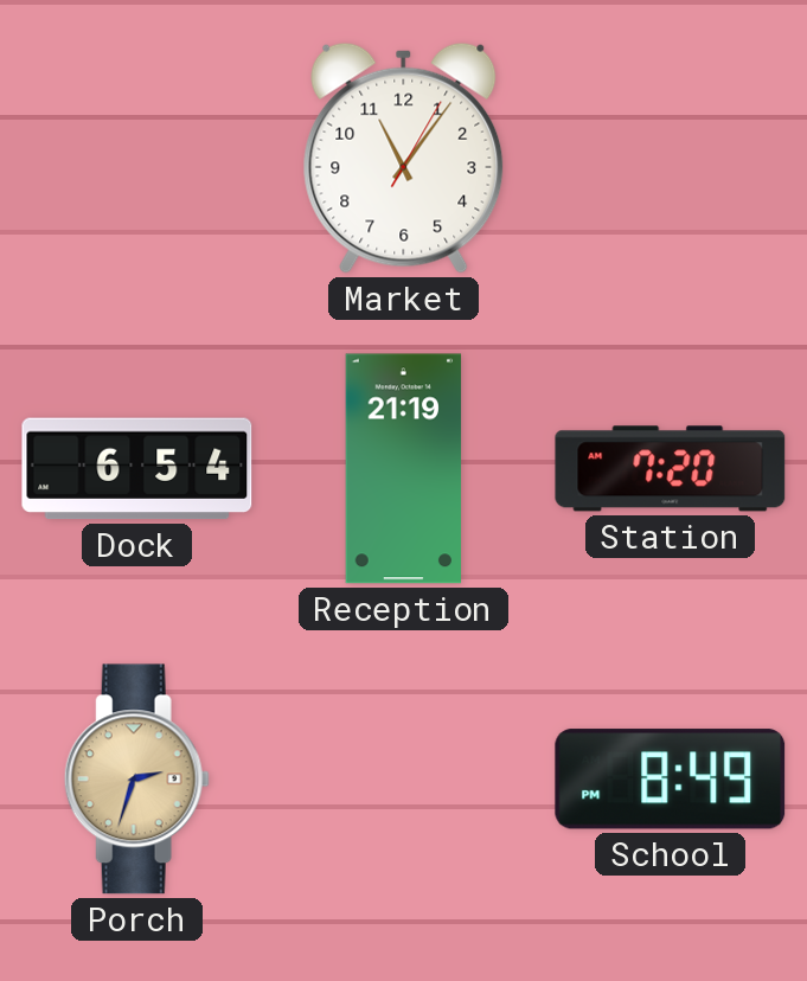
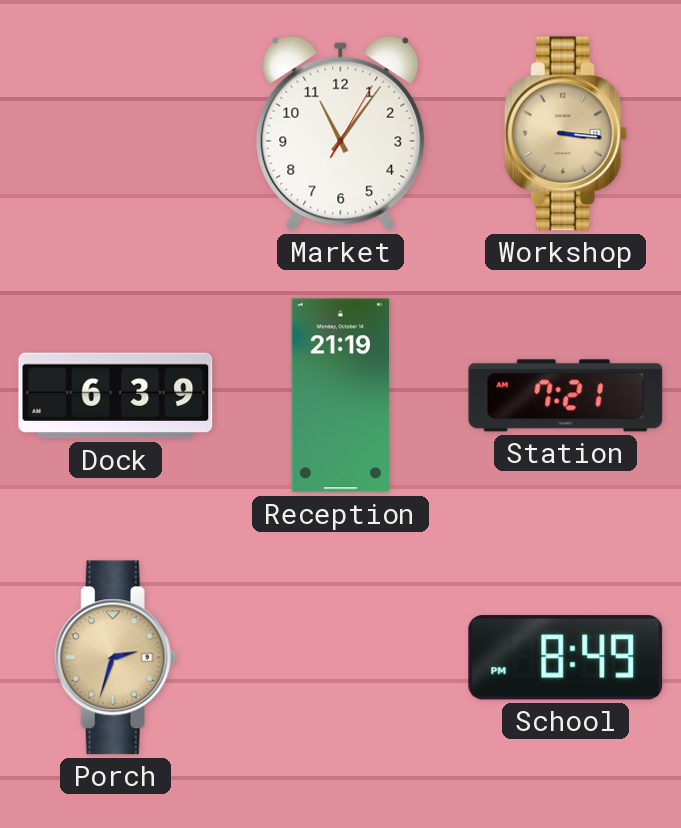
Workshop: none -> 3:16 (565, 134)
Dock: 6:54 -> 6:39 (116, 396)
Station: 7:20 -> 7:21 (566, 396)
